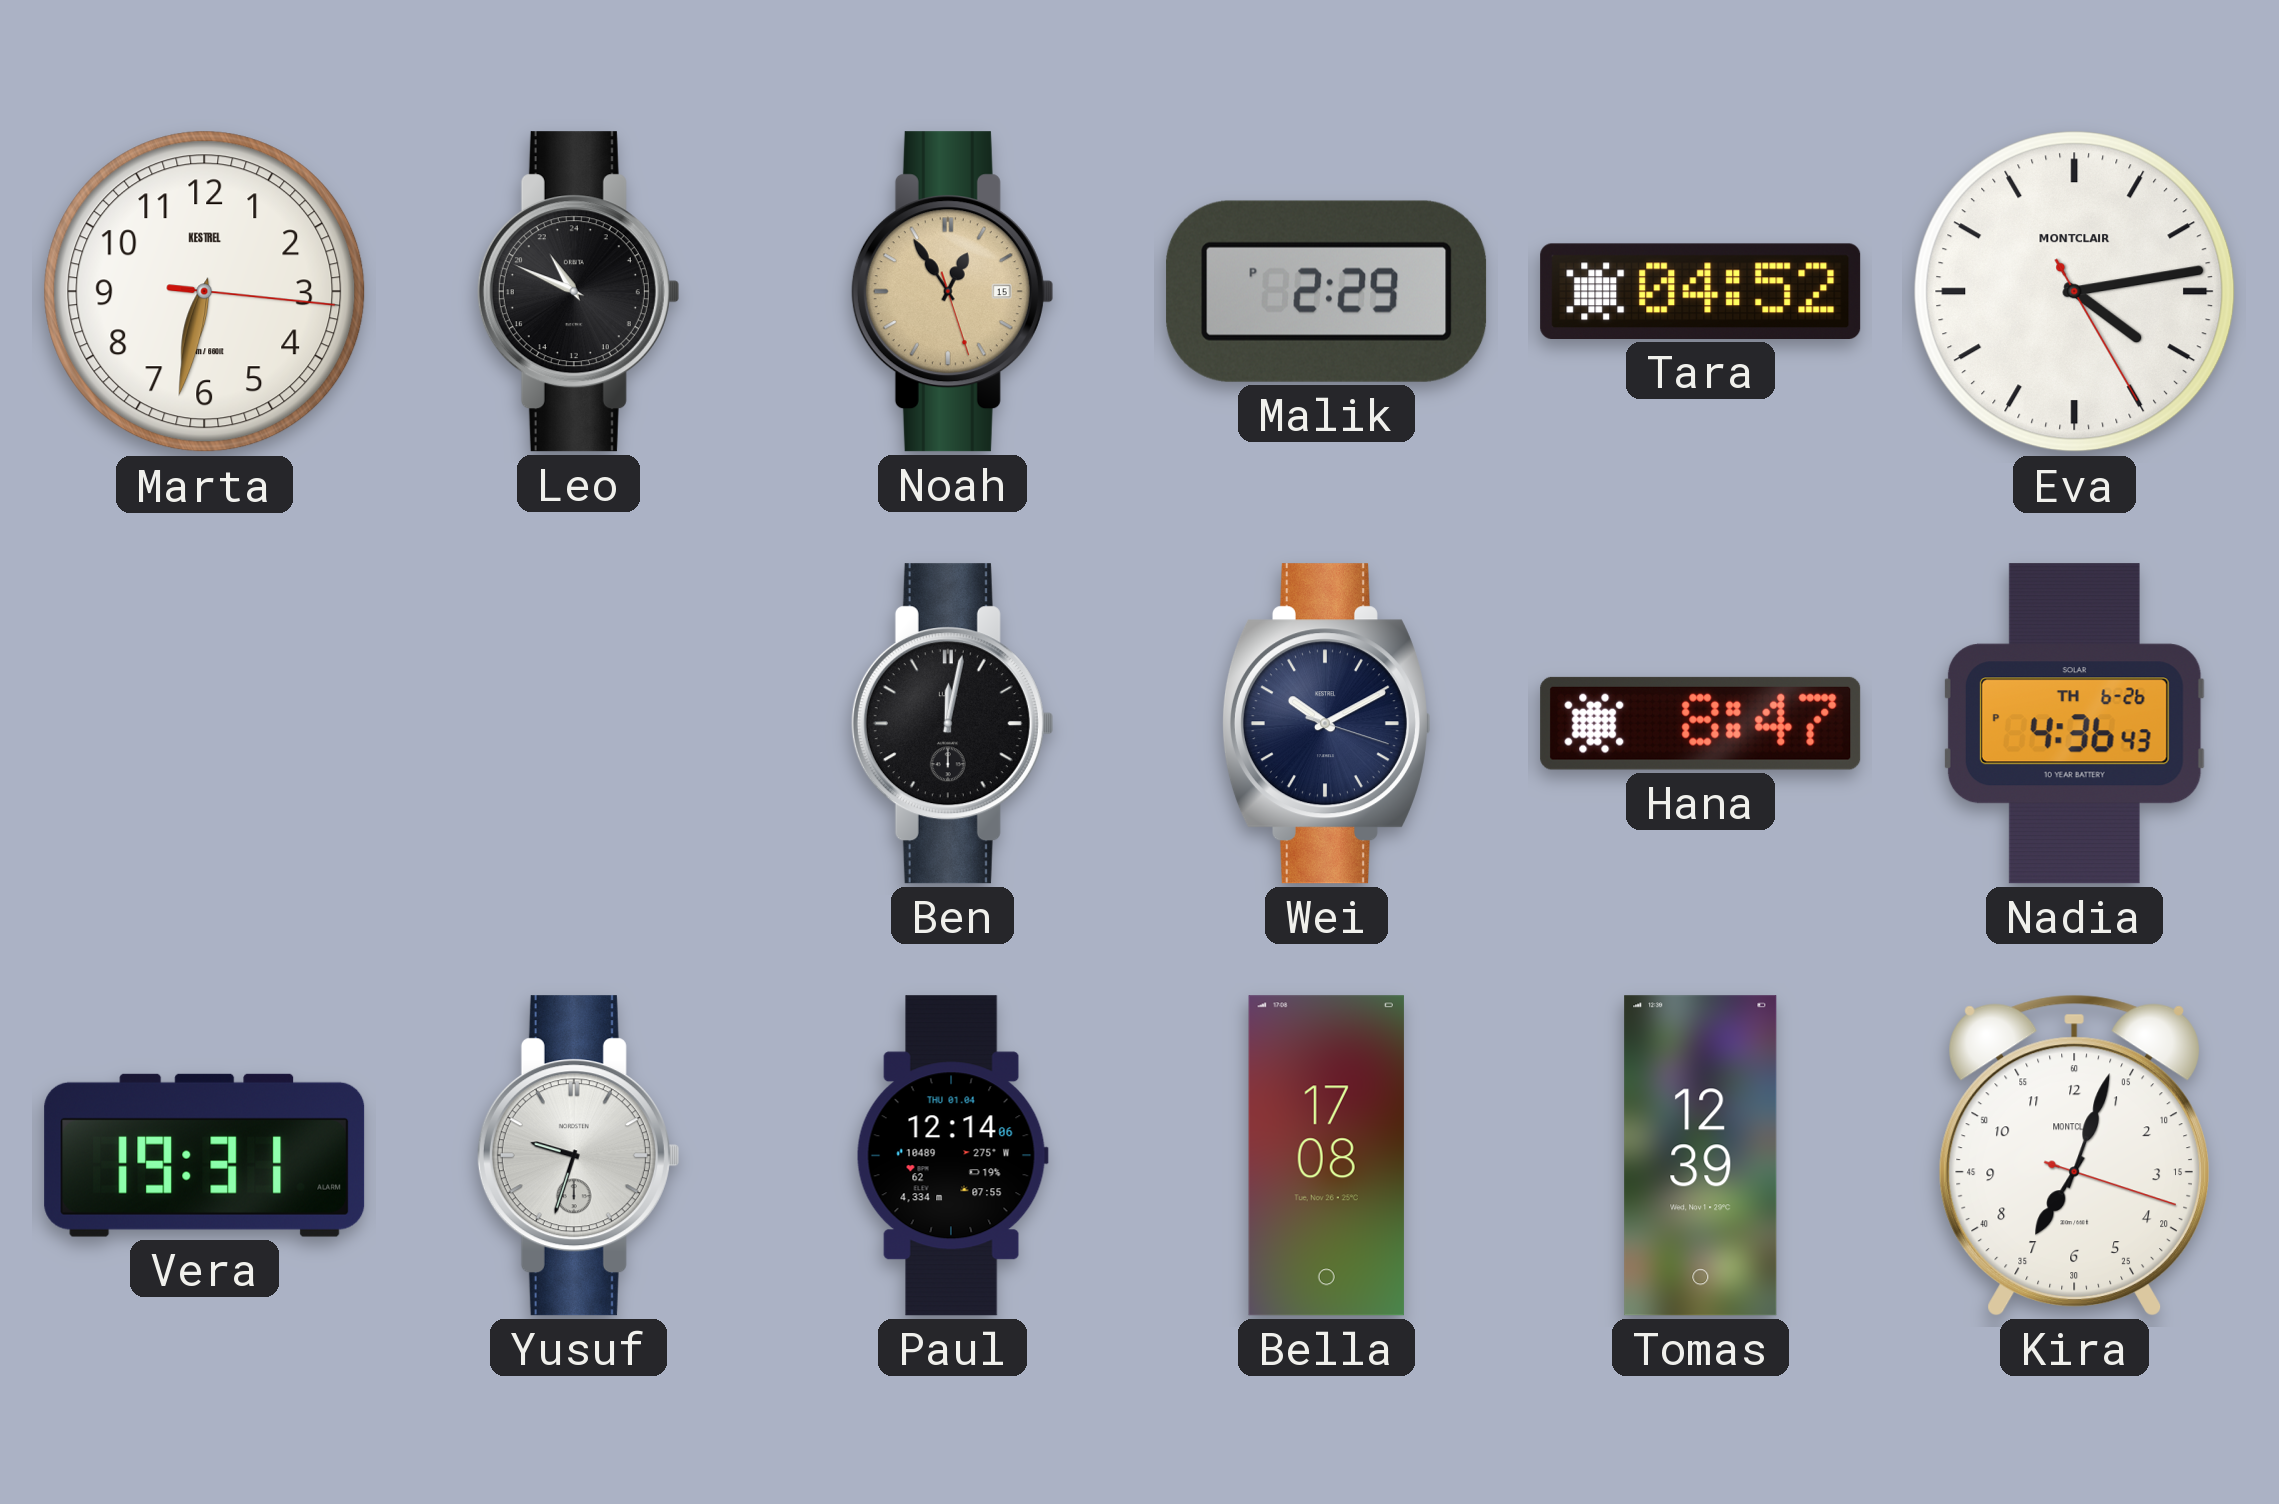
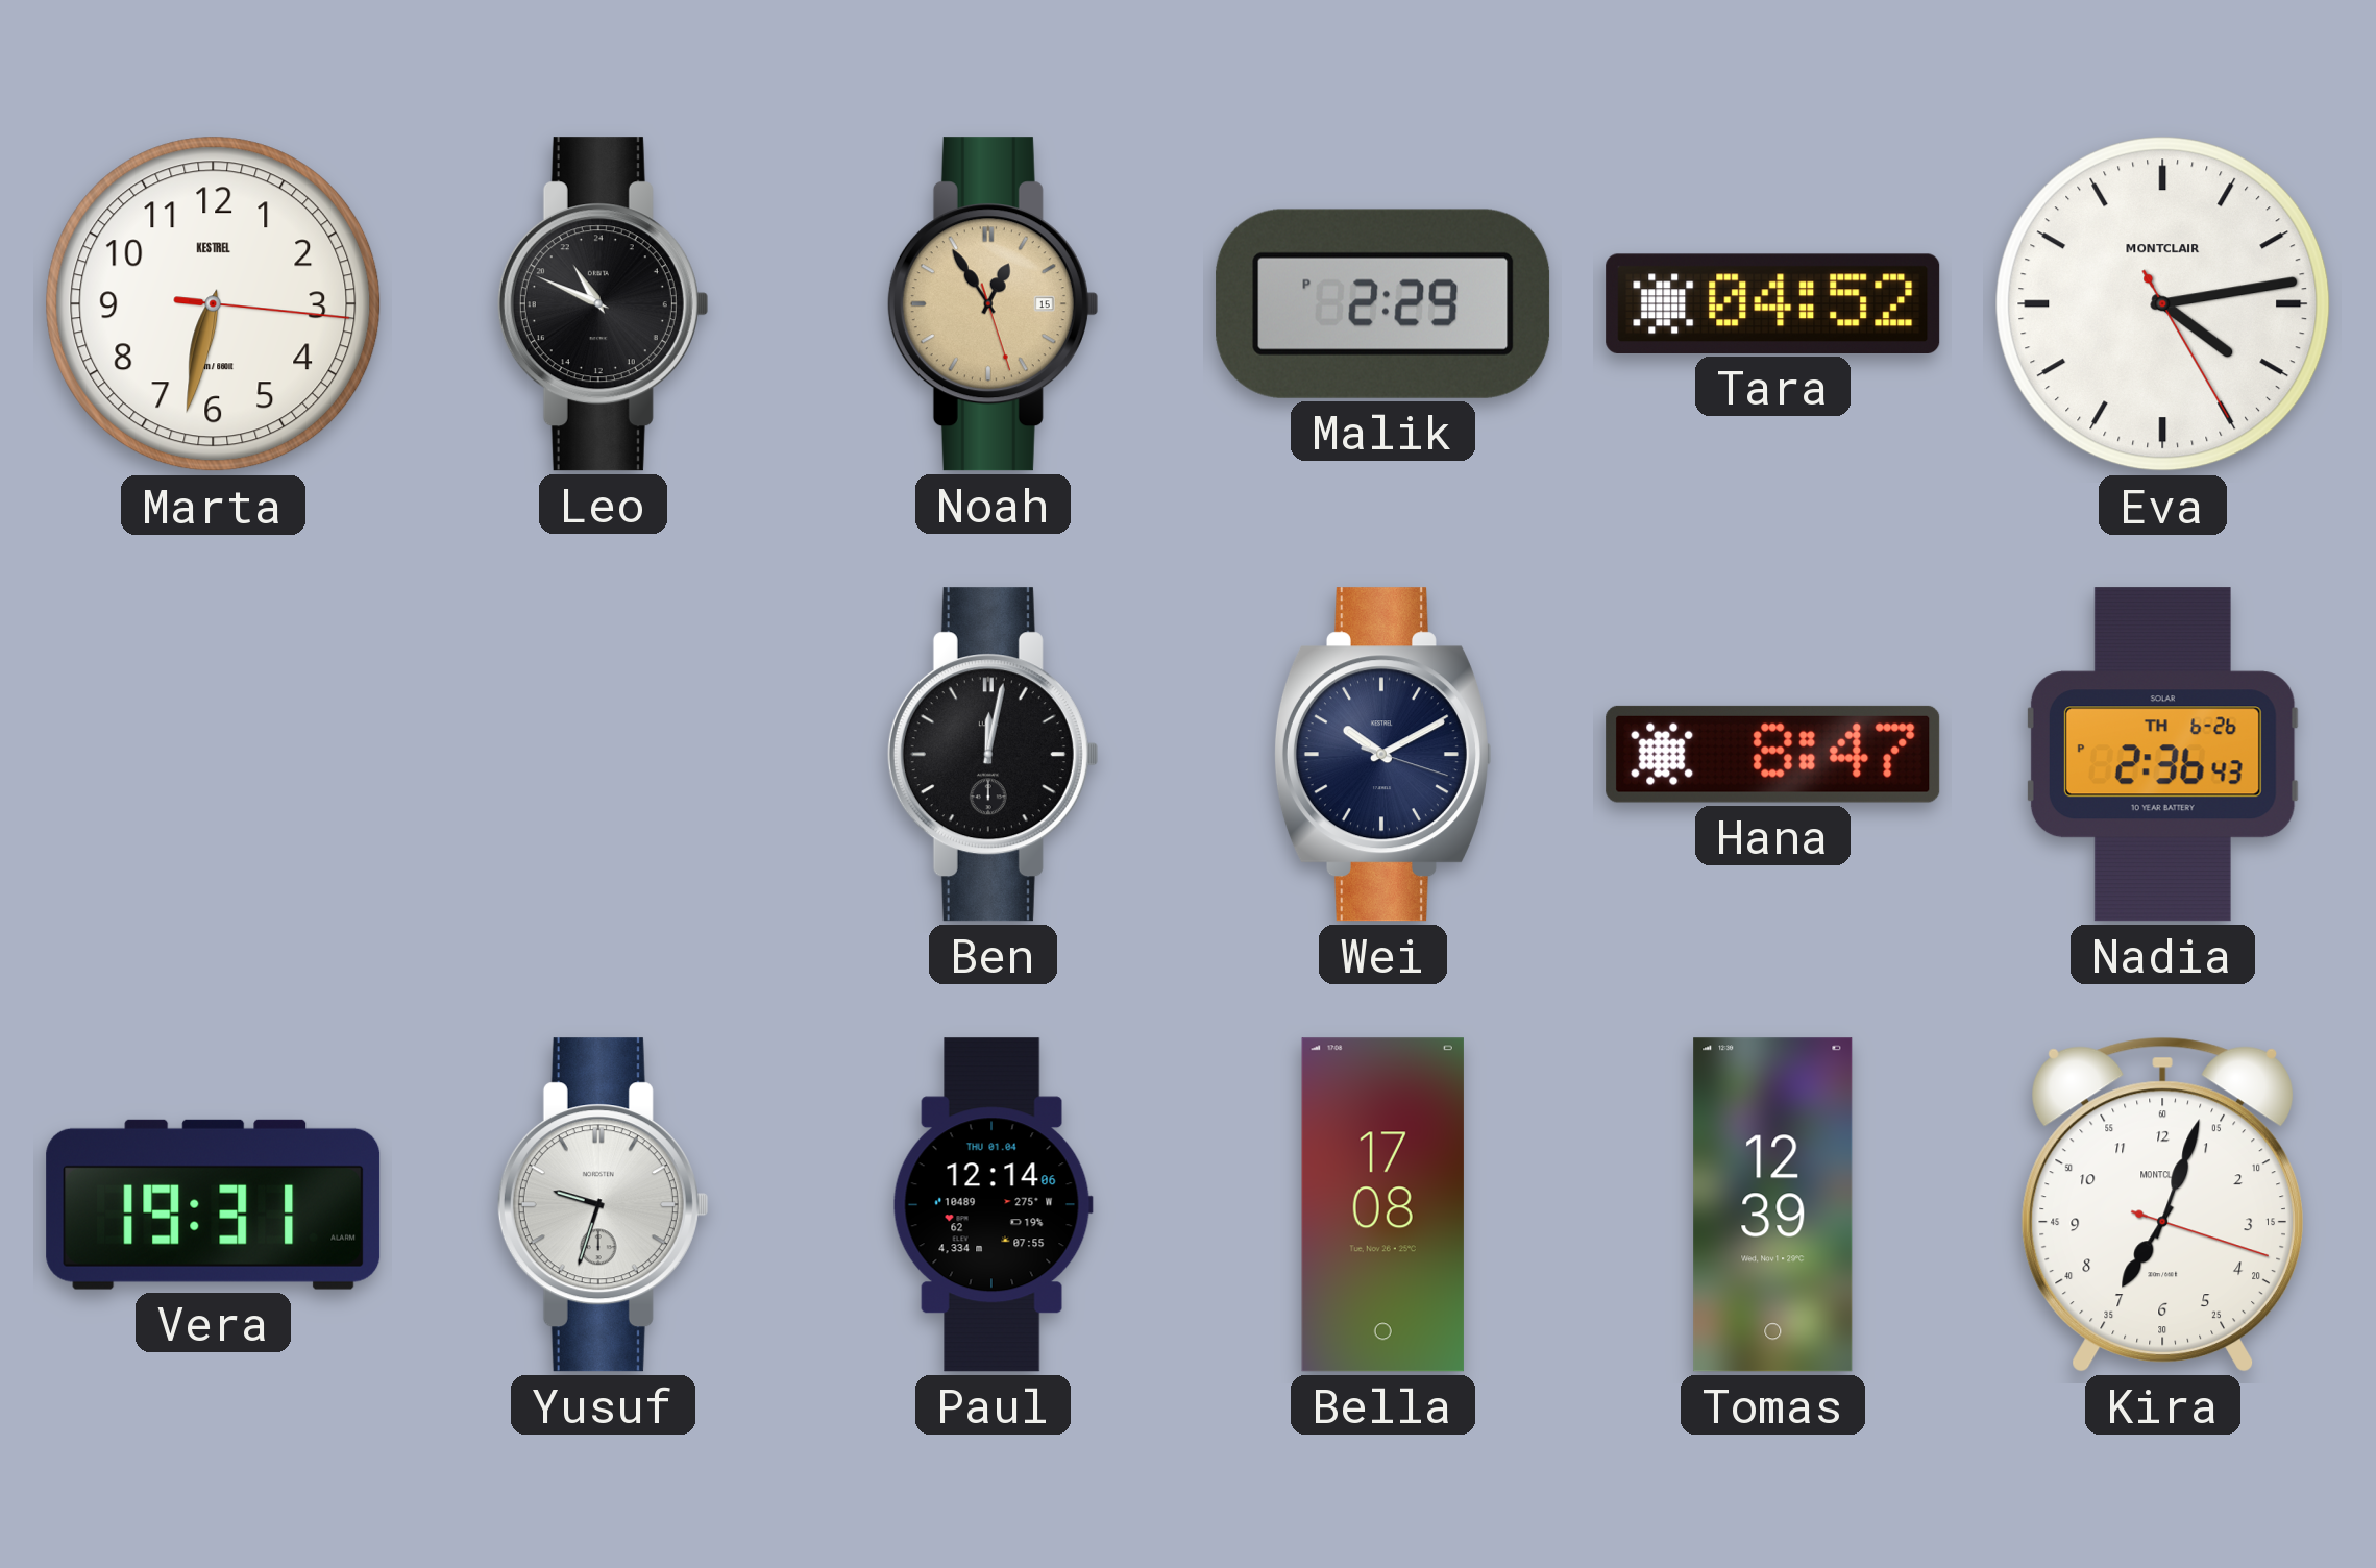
Nadia: 4:36 -> 2:36 (2162, 755)
